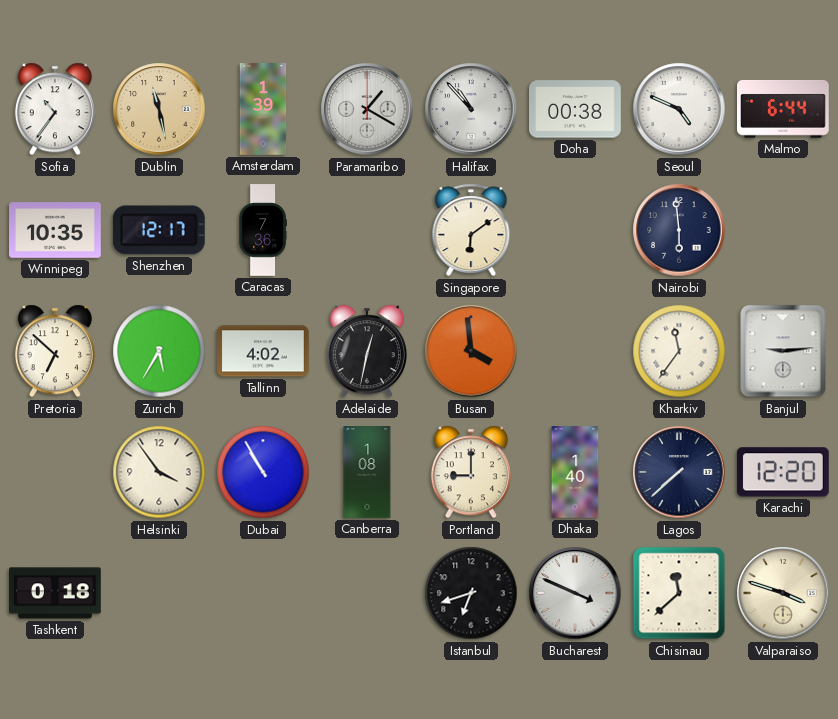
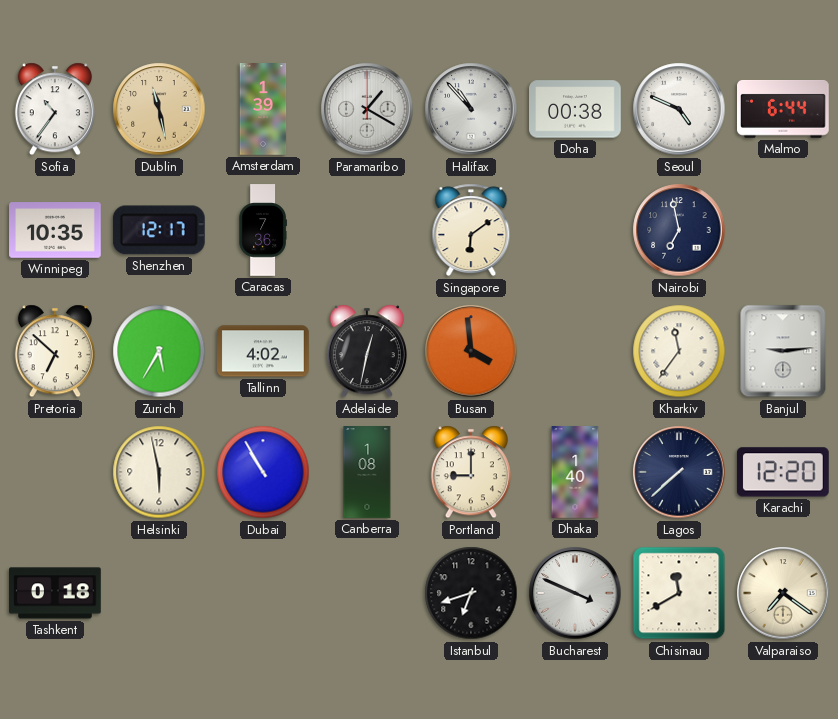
Nairobi: 5:59 -> 6:58 (679, 230)
Helsinki: 3:54 -> 5:58 (159, 472)
Chisinau: 11:38 -> 11:40 (679, 593)
Valparaiso: 3:48 -> 7:21 (783, 593)
